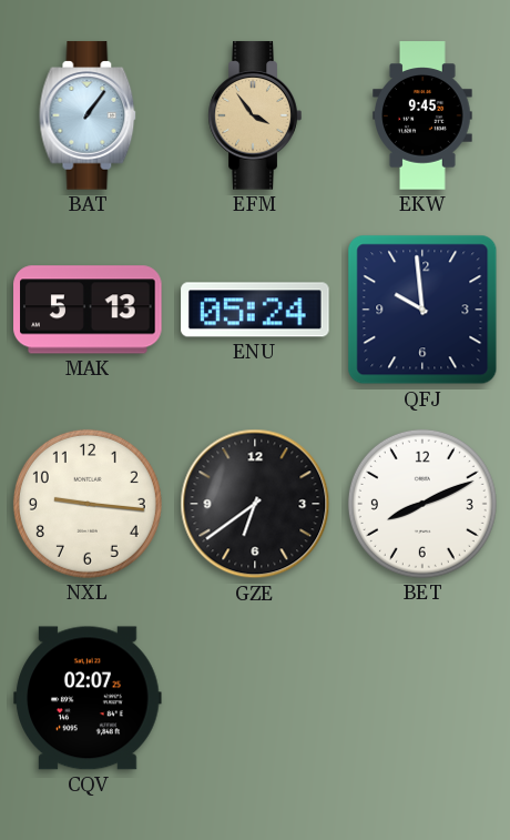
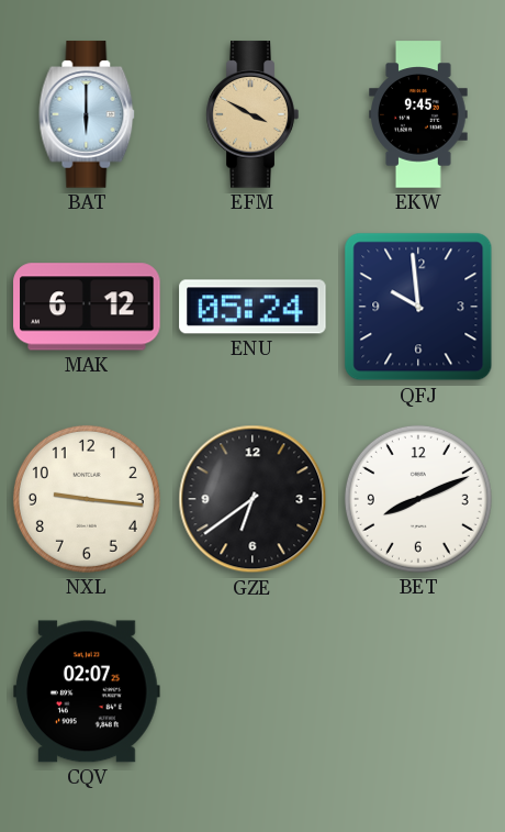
BAT: 1:06 -> 6:00 (87, 114)
EFM: 3:54 -> 3:50 (252, 114)
MAK: 5:13 -> 6:12 (87, 307)
